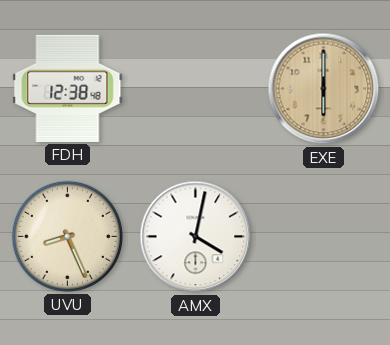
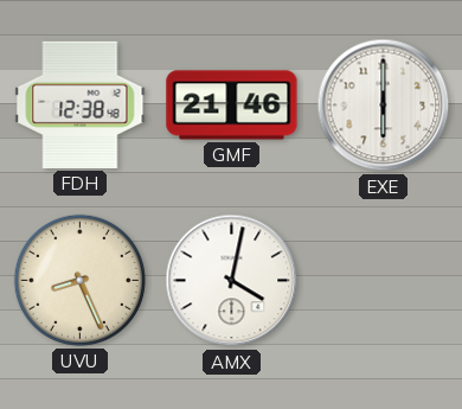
GMF: none -> 21:46 (232, 106)
EXE dial: champagne -> white (384, 106)
